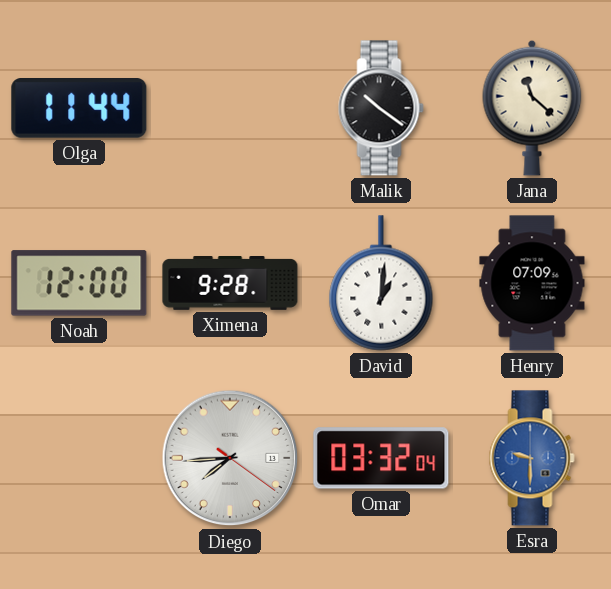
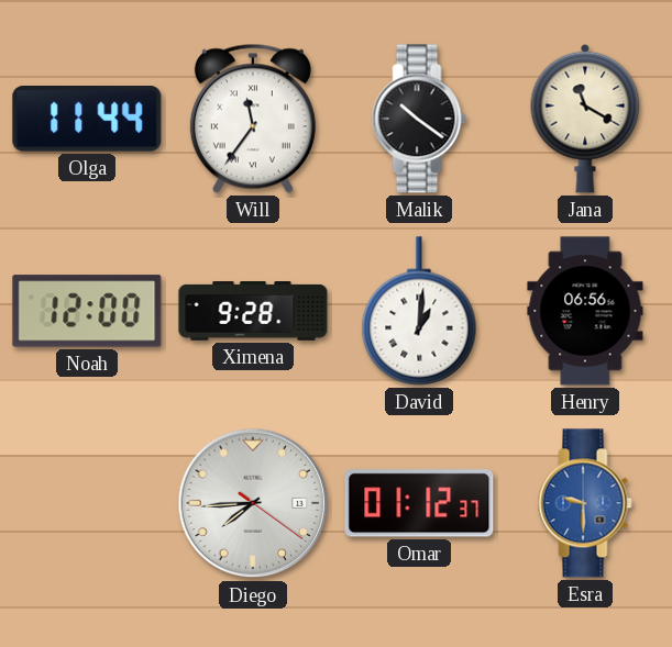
Will: none -> 11:36 (253, 119)
Jana: 11:22 -> 11:20 (585, 119)
Henry: 07:09 -> 06:56 (585, 311)
Omar: 03:32 -> 01:12 (419, 503)
